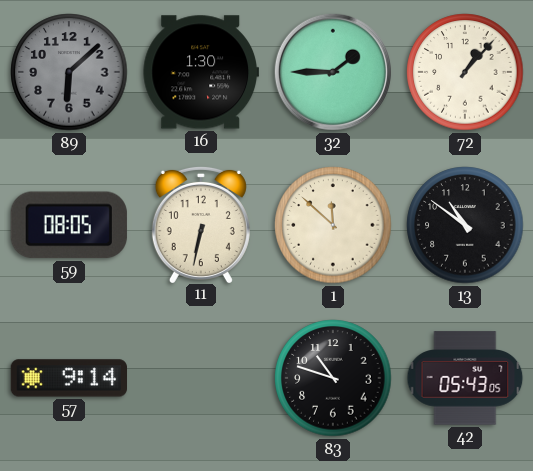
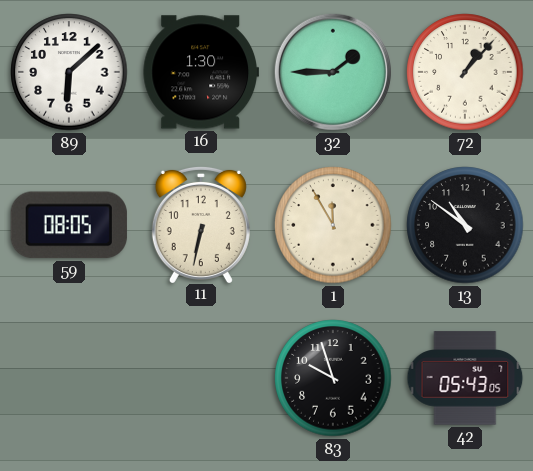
89 dial: grey -> white (69, 72)
1: 11:52 -> 11:55 (333, 225)
57: 9:14 -> none (69, 378)
83: 10:48 -> 9:57 (333, 378)
